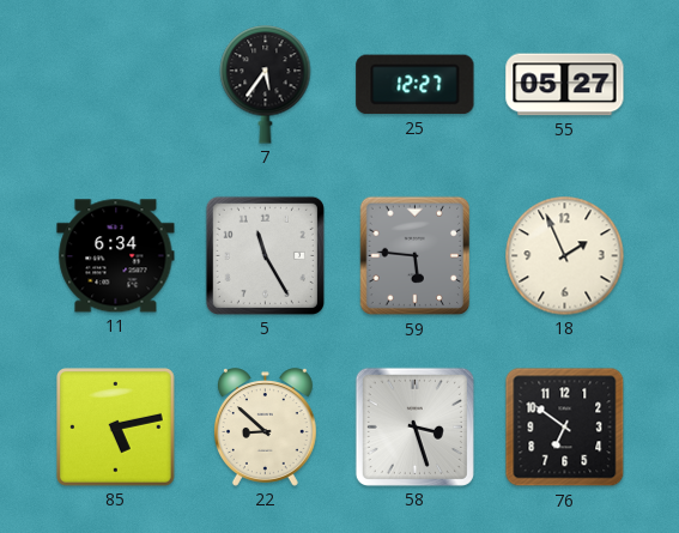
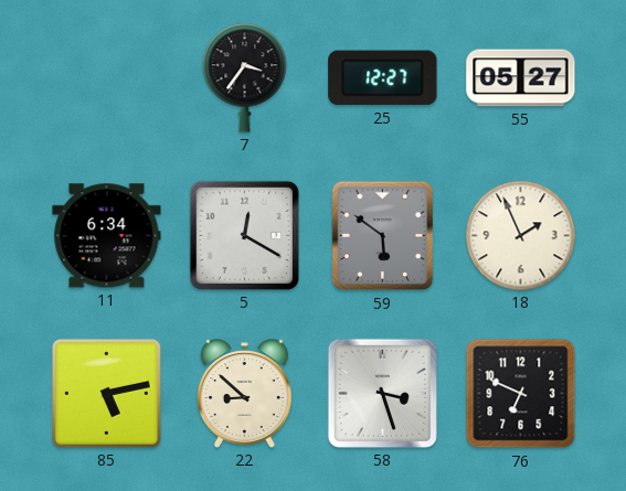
7: 5:36 -> 3:36 (245, 78)
5: 11:25 -> 12:20 (244, 235)
59: 5:46 -> 5:51 (383, 236)
76: 6:51 -> 6:49 (521, 394)
